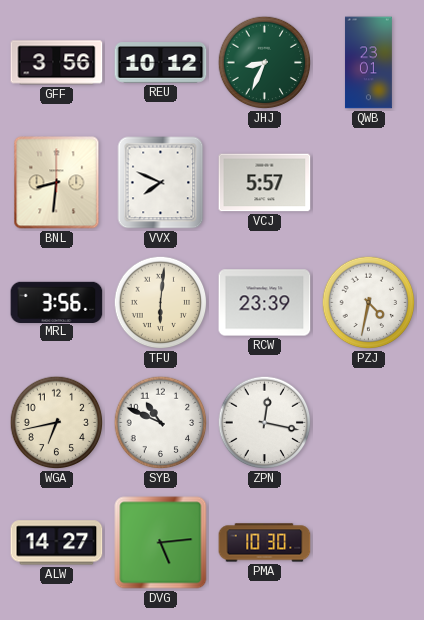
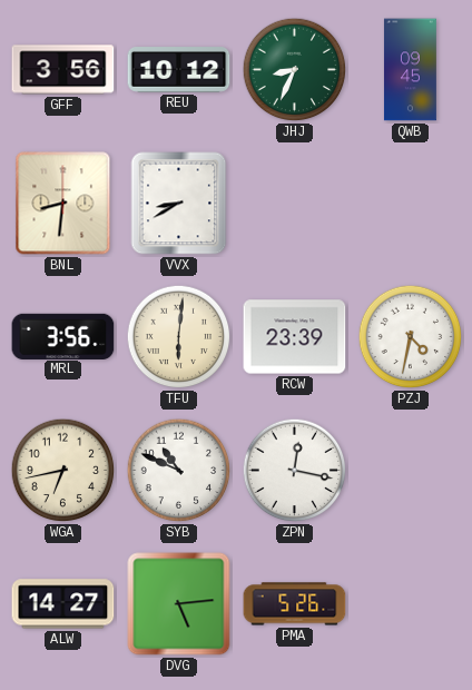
QWB: 23:01 -> 09:45 (410, 70)
VVX: 7:49 -> 8:40 (179, 204)
VCJ: 5:57 -> none (265, 183)
PMA: 10:30 -> 5:26 (295, 604)
